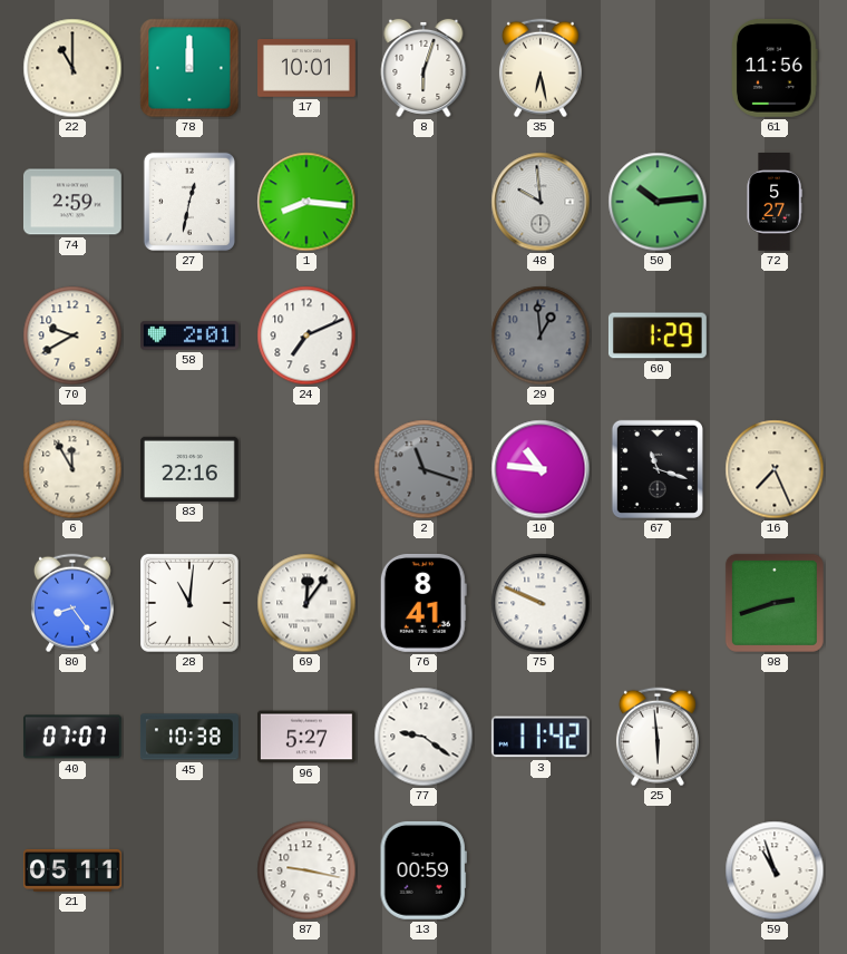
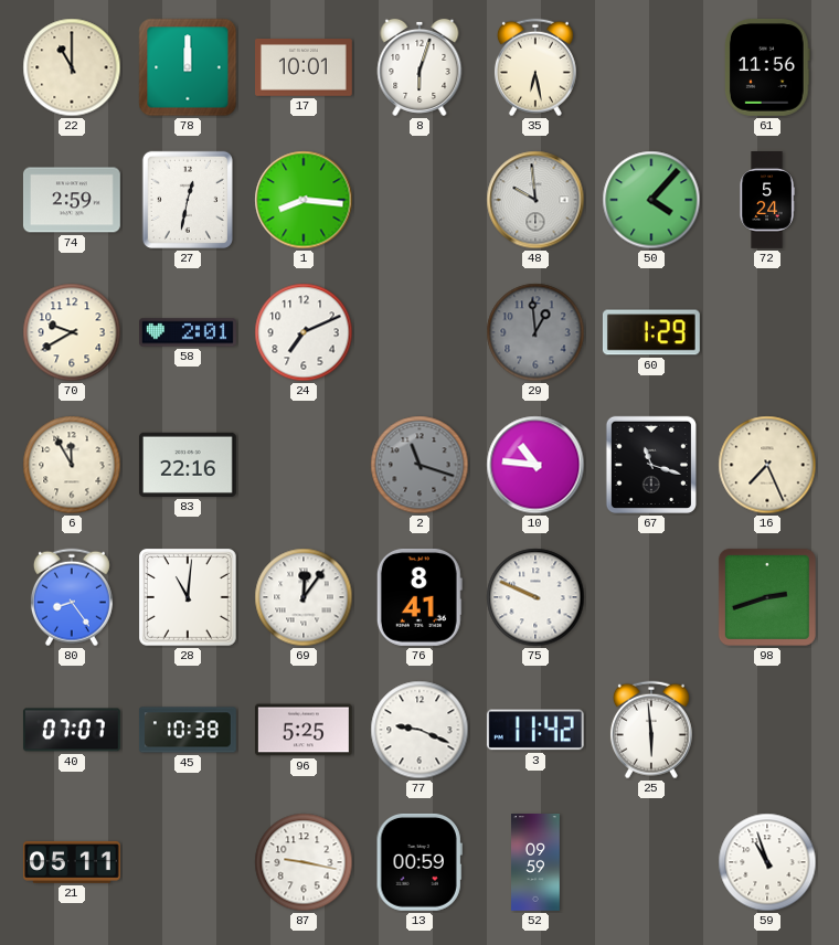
50: 10:14 -> 4:07 (651, 200)
72: 5:27 -> 5:24 (767, 201)
96: 5:27 -> 5:25 (304, 730)
77: 9:21 -> 9:19 (419, 730)
52: none -> 09:59 (537, 863)
